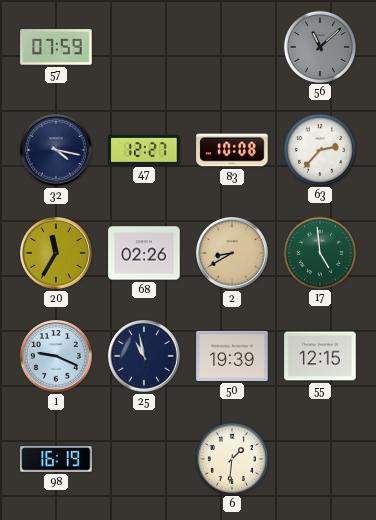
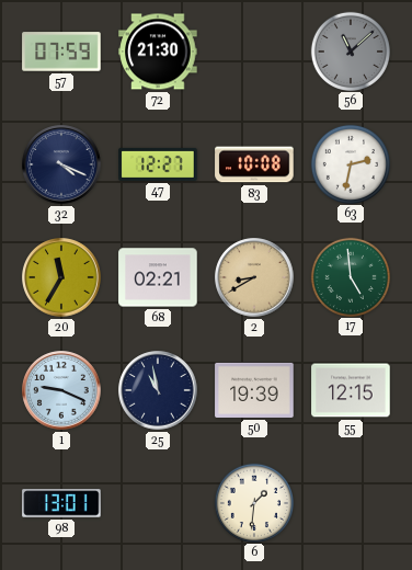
72: none -> 21:30 (158, 52)
32: 4:17 -> 4:19 (61, 164)
63: 2:37 -> 2:32 (350, 163)
68: 02:26 -> 02:21 (158, 277)
98: 16:19 -> 13:01 (61, 503)
